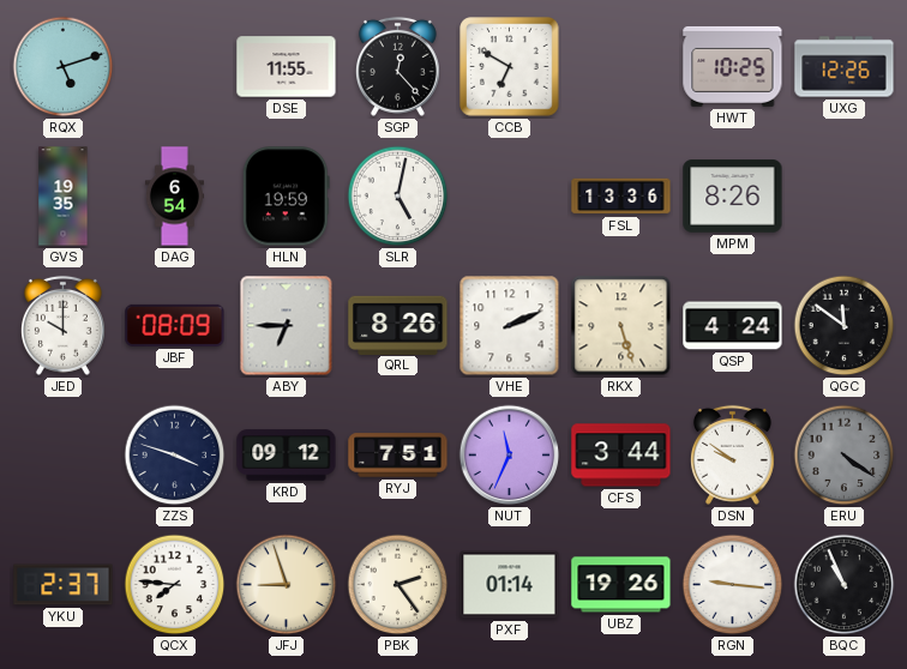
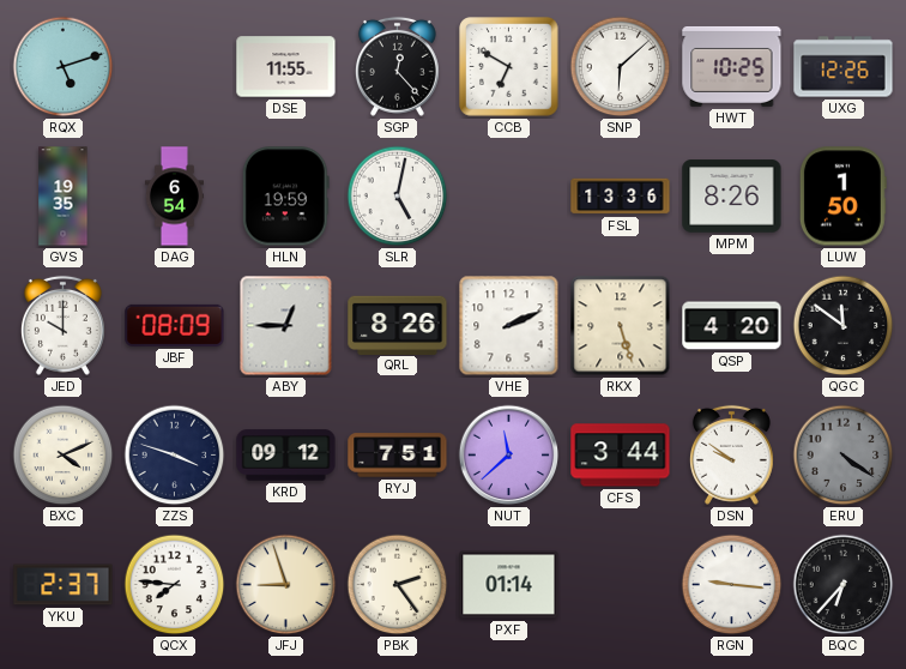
SNP: none -> 6:08 (621, 67)
LUW: none -> 1:50 (842, 197)
ABY: 6:45 -> 12:45 (286, 326)
QSP: 4:24 -> 4:20 (732, 326)
BXC: none -> 4:11 (64, 456)
NUT: 11:34 -> 11:38 (509, 456)
UBZ: 19:26 -> none (621, 585)
BQC: 10:56 -> 6:37 (844, 585)
